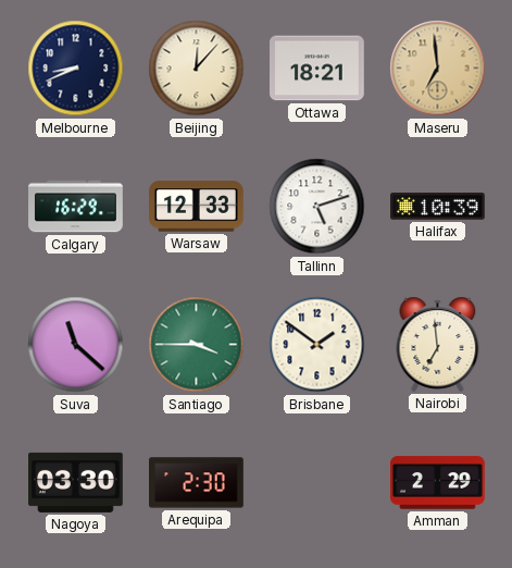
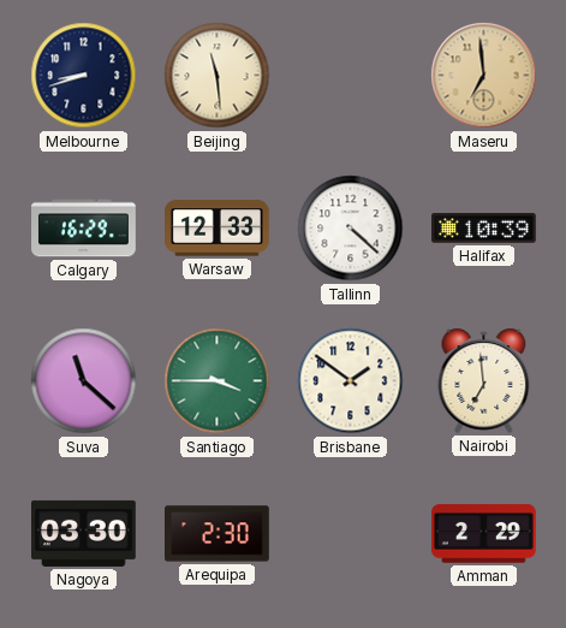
Melbourne: 8:41 -> 8:42 (84, 76)
Beijing: 12:07 -> 11:29 (218, 76)
Ottawa: 18:21 -> none (317, 69)
Tallinn: 5:12 -> 4:22 (351, 229)
